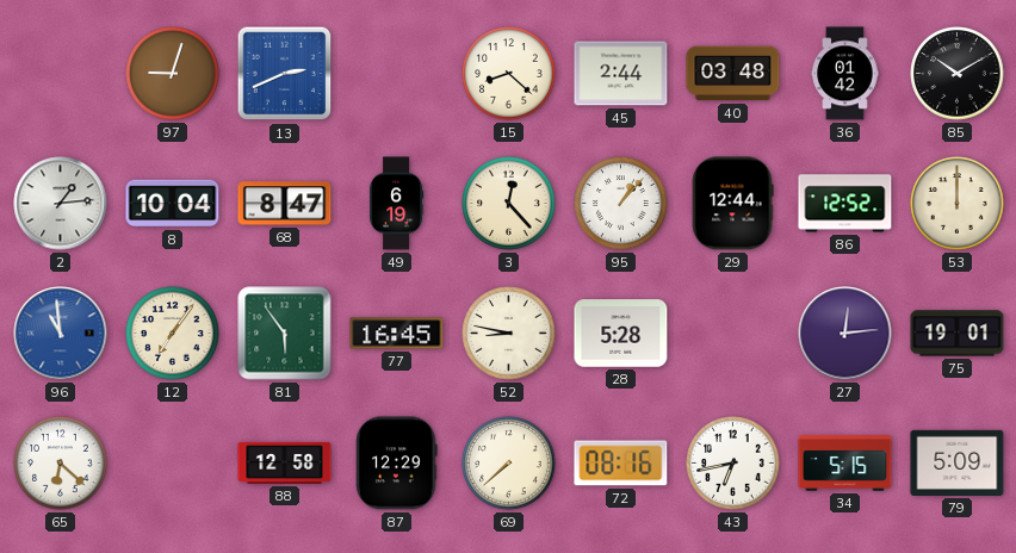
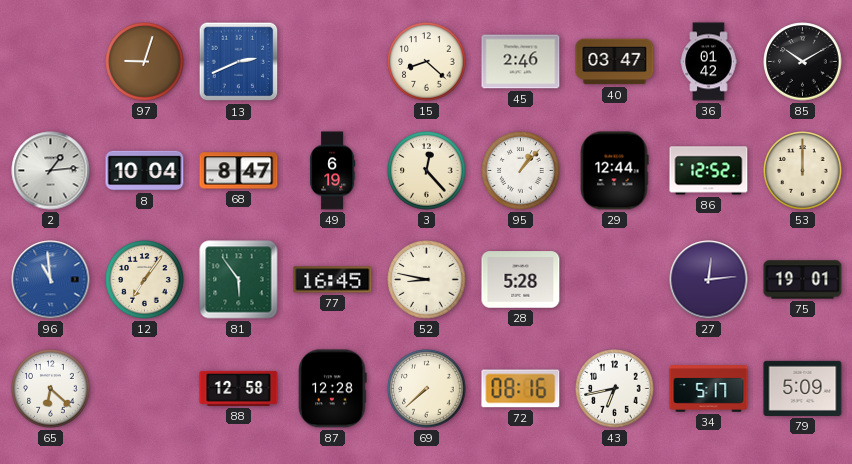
45: 2:44 -> 2:46 (521, 62)
40: 03:48 -> 03:47 (615, 62)
87: 12:29 -> 12:28 (333, 389)
34: 5:15 -> 5:17 (709, 389)
